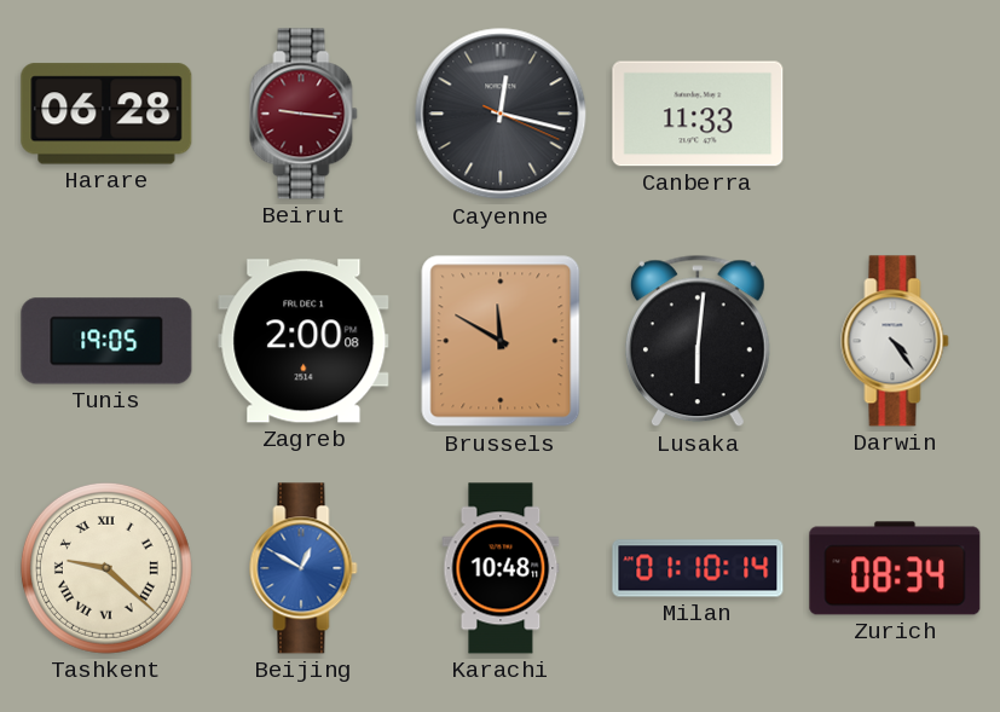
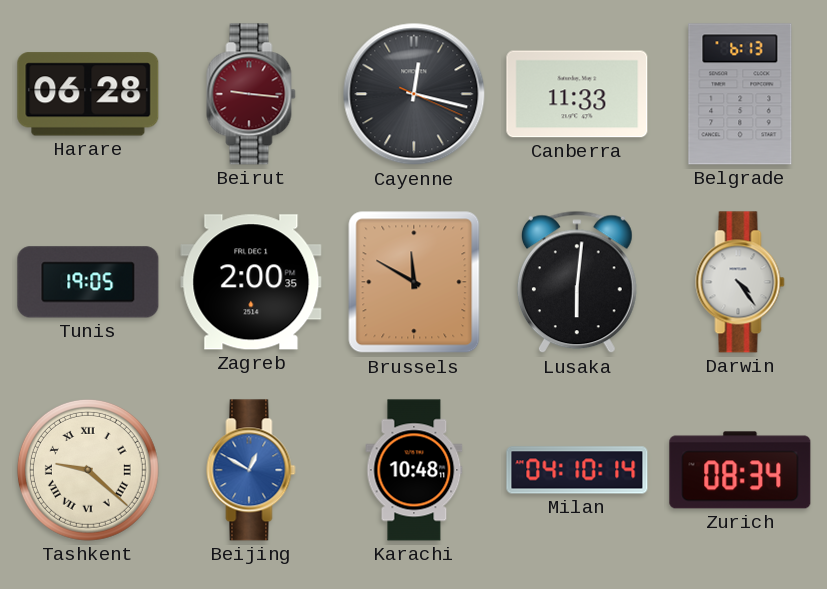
Belgrade: none -> 6:13 (740, 94)
Zagreb: 2:00:08 -> 2:00:35 (251, 282)
Milan: 01:10 -> 04:10 (577, 470)
